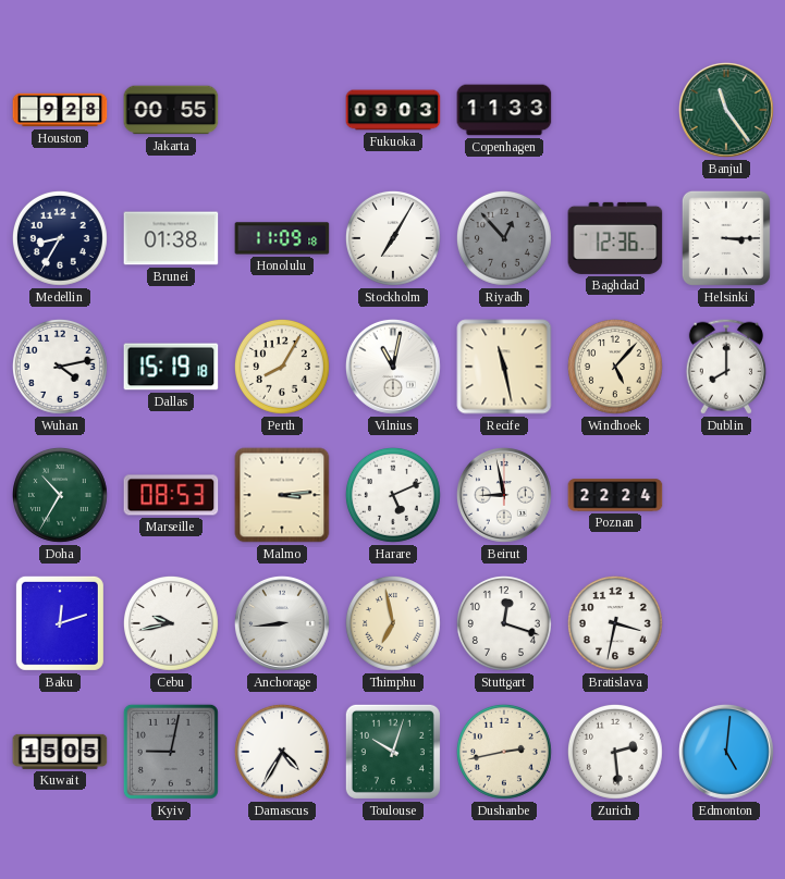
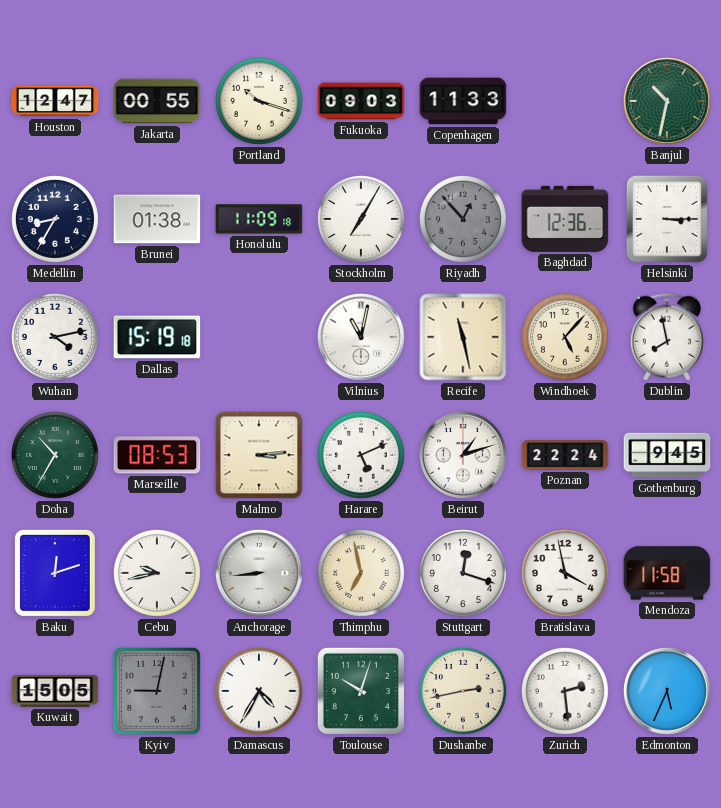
Houston: 9:28 -> 12:47 (55, 101)
Portland: none -> 10:18 (259, 101)
Banjul: 11:24 -> 10:32 (668, 102)
Perth: 8:05 -> none (282, 367)
Dublin: 8:00 -> 7:58 (667, 337)
Beirut: 8:58 -> 1:12 (464, 456)
Gothenburg: none -> 9:45 (667, 455)
Bratislava: 3:32 -> 3:58 (565, 573)
Mendoza: none -> 11:58 (667, 573)
Edmonton: 5:01 -> 5:34 (668, 692)
